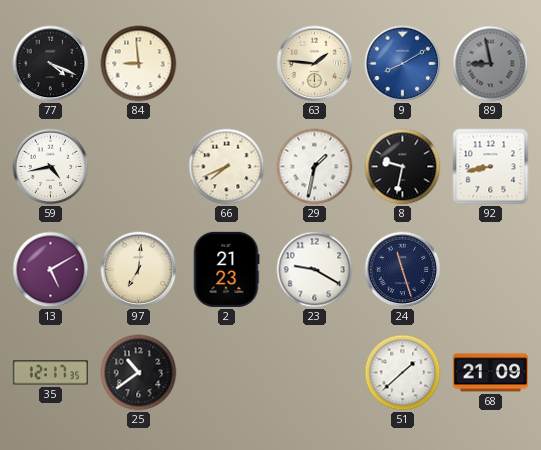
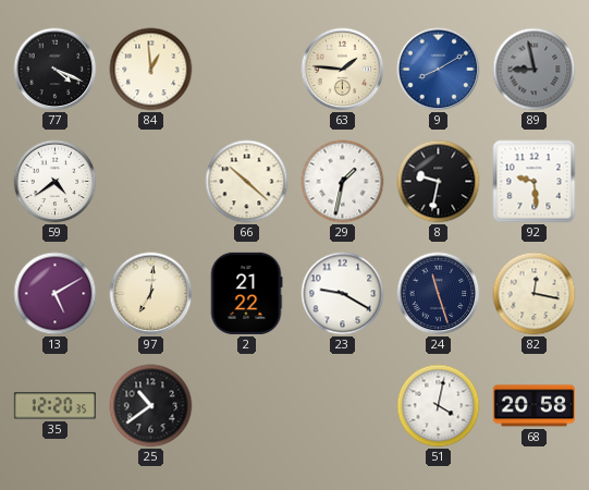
84: 8:59 -> 12:59 (151, 70)
59: 4:43 -> 4:39 (56, 182)
66: 7:41 -> 10:22 (247, 182)
92: 8:43 -> 9:29 (535, 182)
2: 21:23 -> 21:22 (246, 293)
82: none -> 12:17 (535, 294)
35: 12:17 -> 12:20 (54, 406)
51: 1:38 -> 4:02 (439, 406)
68: 21:09 -> 20:58 (533, 406)
